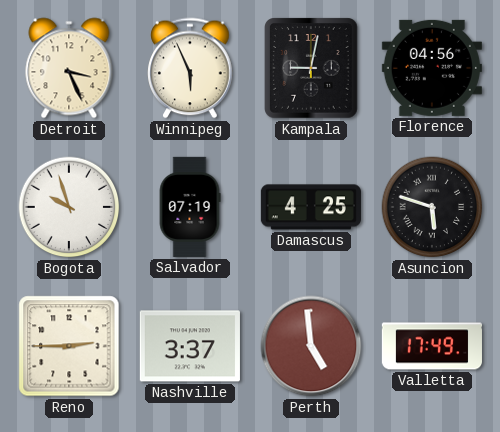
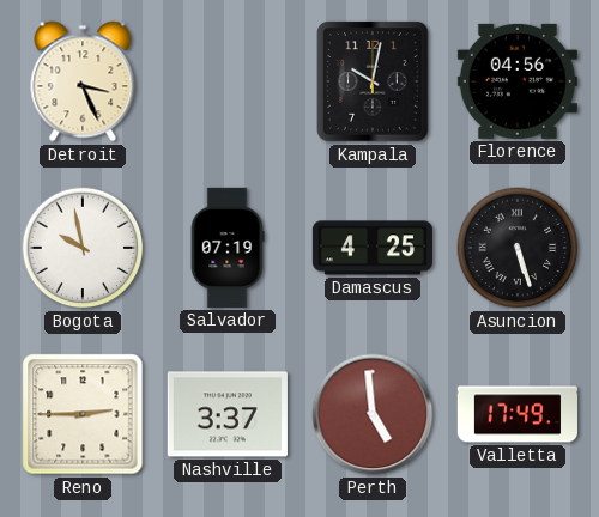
Winnipeg: 5:56 -> none (190, 68)
Kampala: 9:02 -> 10:02 (374, 81)
Bogota: 9:57 -> 9:58 (83, 248)
Asuncion: 5:48 -> 5:27 (518, 248)
